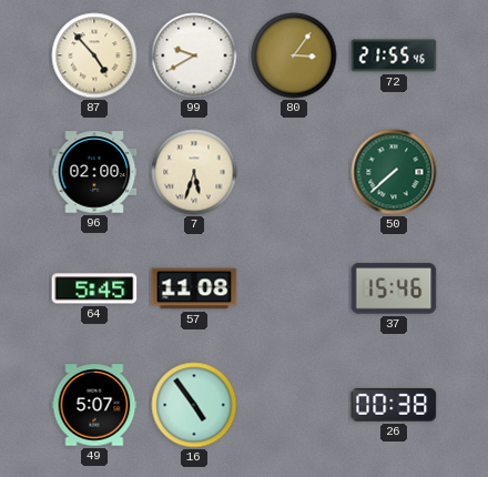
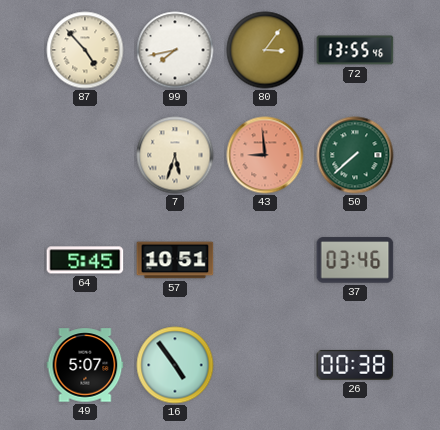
99: 9:40 -> 7:43 (175, 50)
72: 21:55 -> 13:55 (355, 50)
96: 02:00 -> none (94, 172)
43: none -> 8:59 (265, 155)
57: 11:08 -> 10:51 (175, 260)
37: 15:46 -> 03:46 (355, 260)
